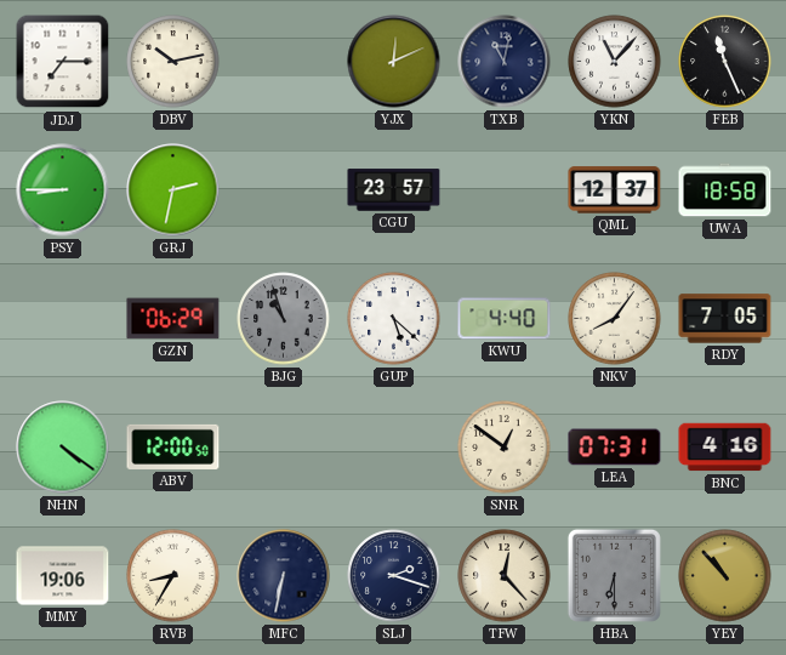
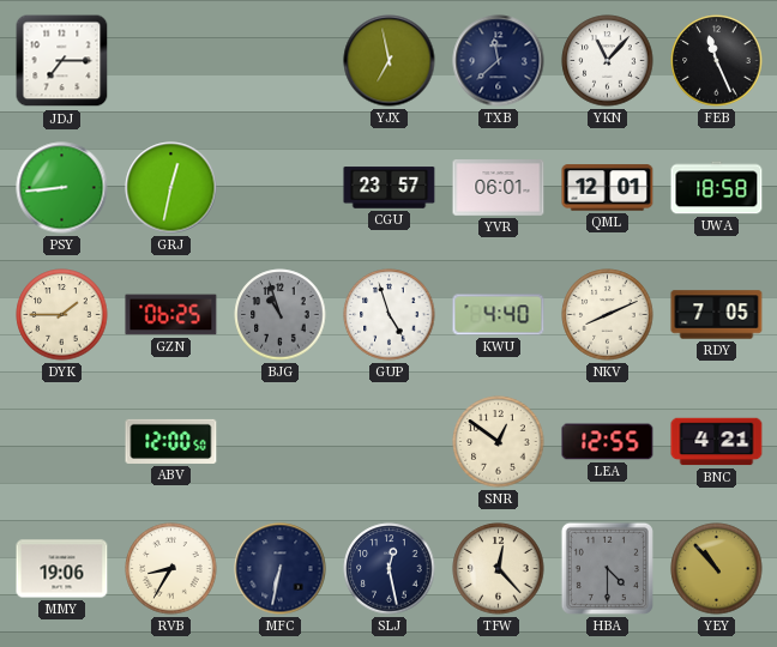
DBV: 10:13 -> none (173, 62)
YJX: 12:11 -> 6:58 (390, 61)
TXB: 11:02 -> 11:38 (499, 61)
PSY: 8:45 -> 8:44 (62, 188)
GRJ: 2:32 -> 12:32 (171, 188)
YVR: none -> 06:01 (499, 188)
QML: 12:37 -> 12:01 (608, 188)
DYK: none -> 1:45 (62, 315)
GZN: 06:29 -> 06:25 (171, 315)
GUP: 5:22 -> 4:57 (390, 315)
NKV: 8:06 -> 8:11 (608, 315)
NHN: 4:21 -> none (63, 448)
LEA: 07:31 -> 12:55 (608, 442)
BNC: 4:16 -> 4:21 (717, 442)
SLJ: 2:18 -> 12:28 (390, 569)
HBA: 6:30 -> 4:30 (607, 568)
